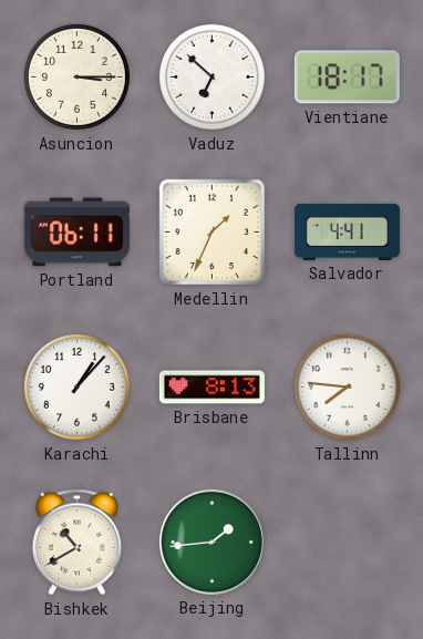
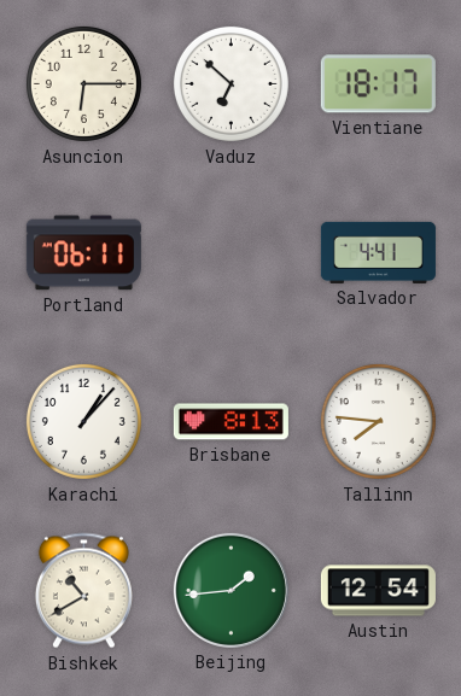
Asuncion: 3:15 -> 6:15 (83, 83)
Medellin: 1:34 -> none (213, 233)
Austin: none -> 12:54 (378, 591)
